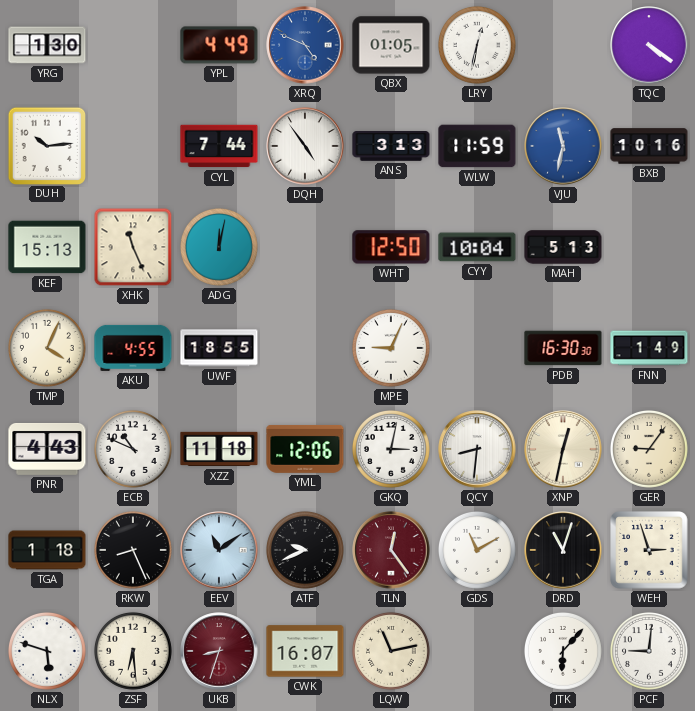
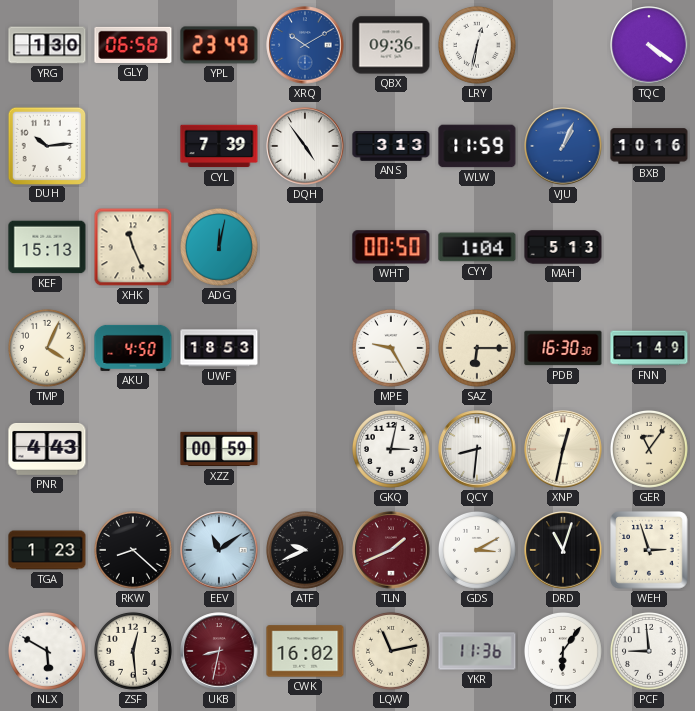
GLY: none -> 06:58 (133, 45)
YPL: 4:49 -> 23:49 (219, 45)
XRQ: 4:49 -> 10:10 (305, 45)
QBX: 01:05 -> 09:36 (391, 45)
CYL: 7:44 -> 7:39 (219, 146)
VJU: 11:32 -> 1:04 (563, 146)
WHT: 12:50 -> 00:50 (391, 247)
CYY: 10:04 -> 1:04 (477, 247)
AKU: 4:55 -> 4:50 (133, 348)
UWF: 18:55 -> 18:53 (219, 348)
MPE: 9:04 -> 9:25 (391, 348)
SAZ: none -> 6:15 (477, 348)
ECB: 10:49 -> none (133, 449)
XZZ: 11:18 -> 00:59 (219, 449)
YML: 12:06 -> none (305, 449)
GER: 9:06 -> 11:06 (649, 449)
TGA: 1:18 -> 1:23 (47, 550)
RKW: 8:26 -> 8:22 (133, 550)
TLN: 12:24 -> 1:41 (391, 550)
GDS: 11:10 -> 3:10 (477, 550)
NLX: 5:48 -> 5:50 (47, 651)
ZSF: 6:29 -> 12:29 (133, 651)
UKB: 8:33 -> 8:32 (219, 651)
CWK: 16:07 -> 16:02 (305, 651)
YKR: none -> 11:36 (477, 651)
JTK: 6:07 -> 6:06 (563, 651)
PCF: 9:01 -> 8:59 (649, 651)
